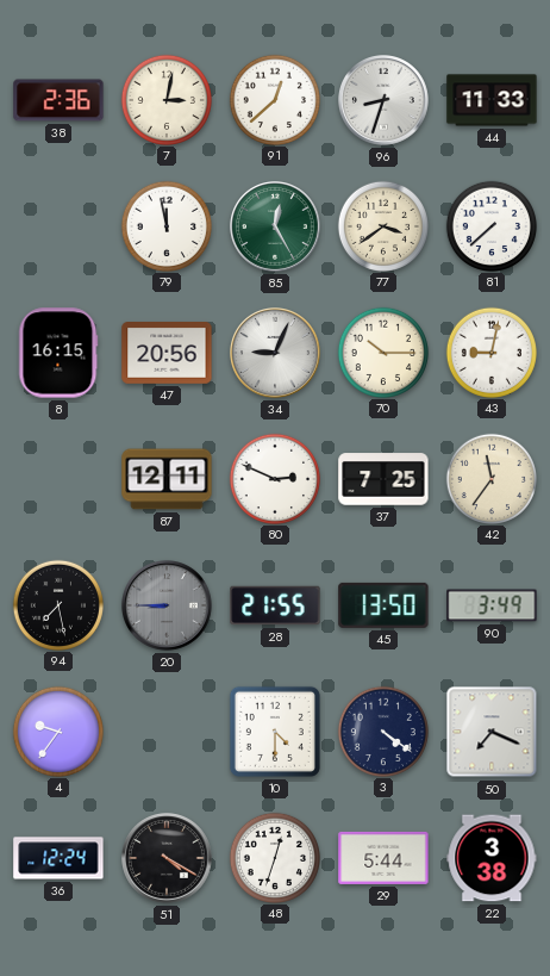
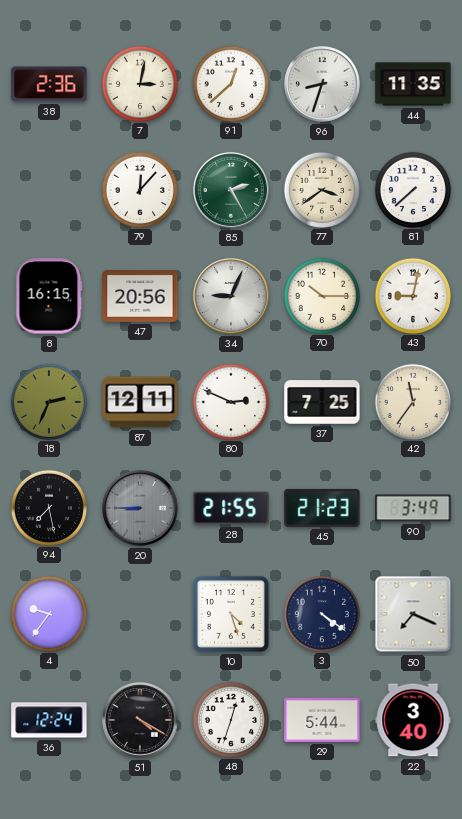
44: 11:33 -> 11:35 (413, 84)
79: 11:58 -> 12:07 (139, 189)
85: 12:25 -> 2:25 (232, 191)
18: none -> 2:34 (48, 401)
45: 13:50 -> 21:23 (322, 508)
10: 4:30 -> 4:27 (231, 614)
22: 3:38 -> 3:40 (413, 720)
